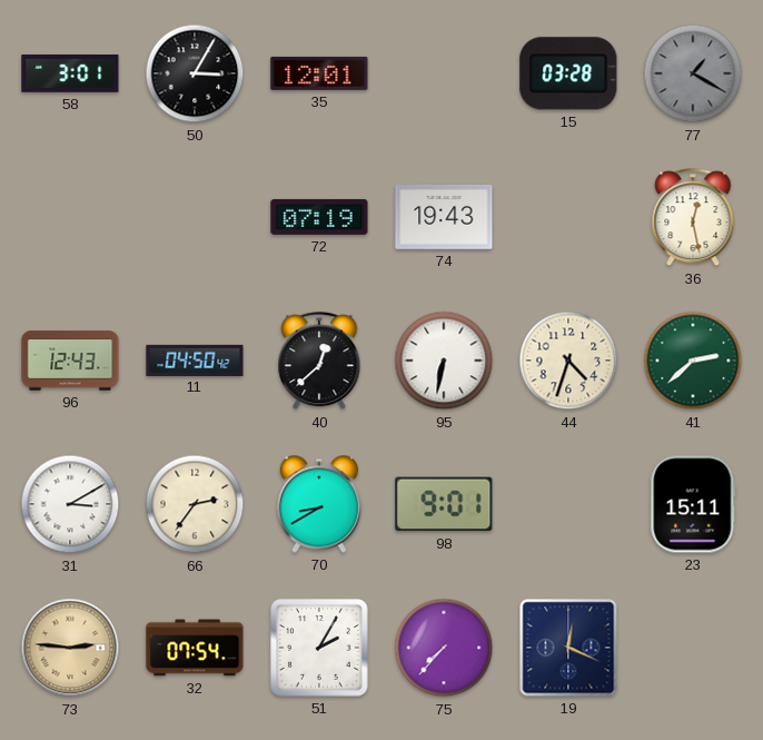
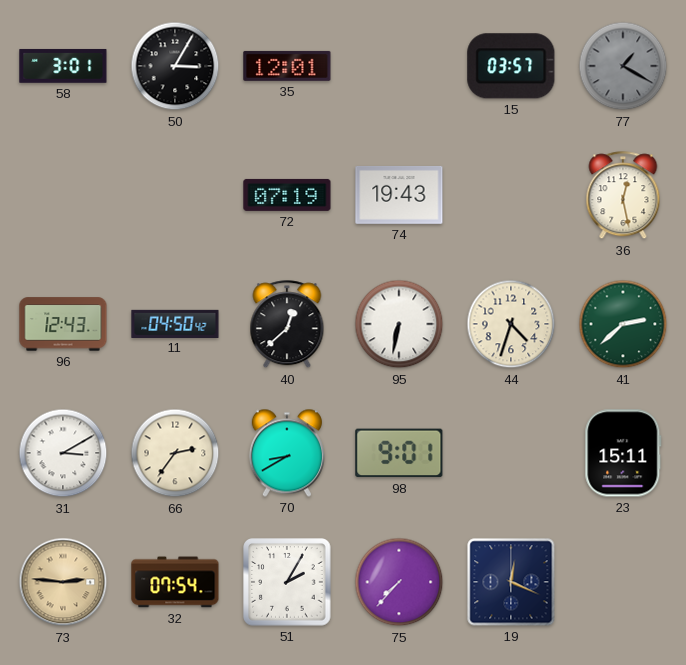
15: 03:28 -> 03:57 (511, 66)
